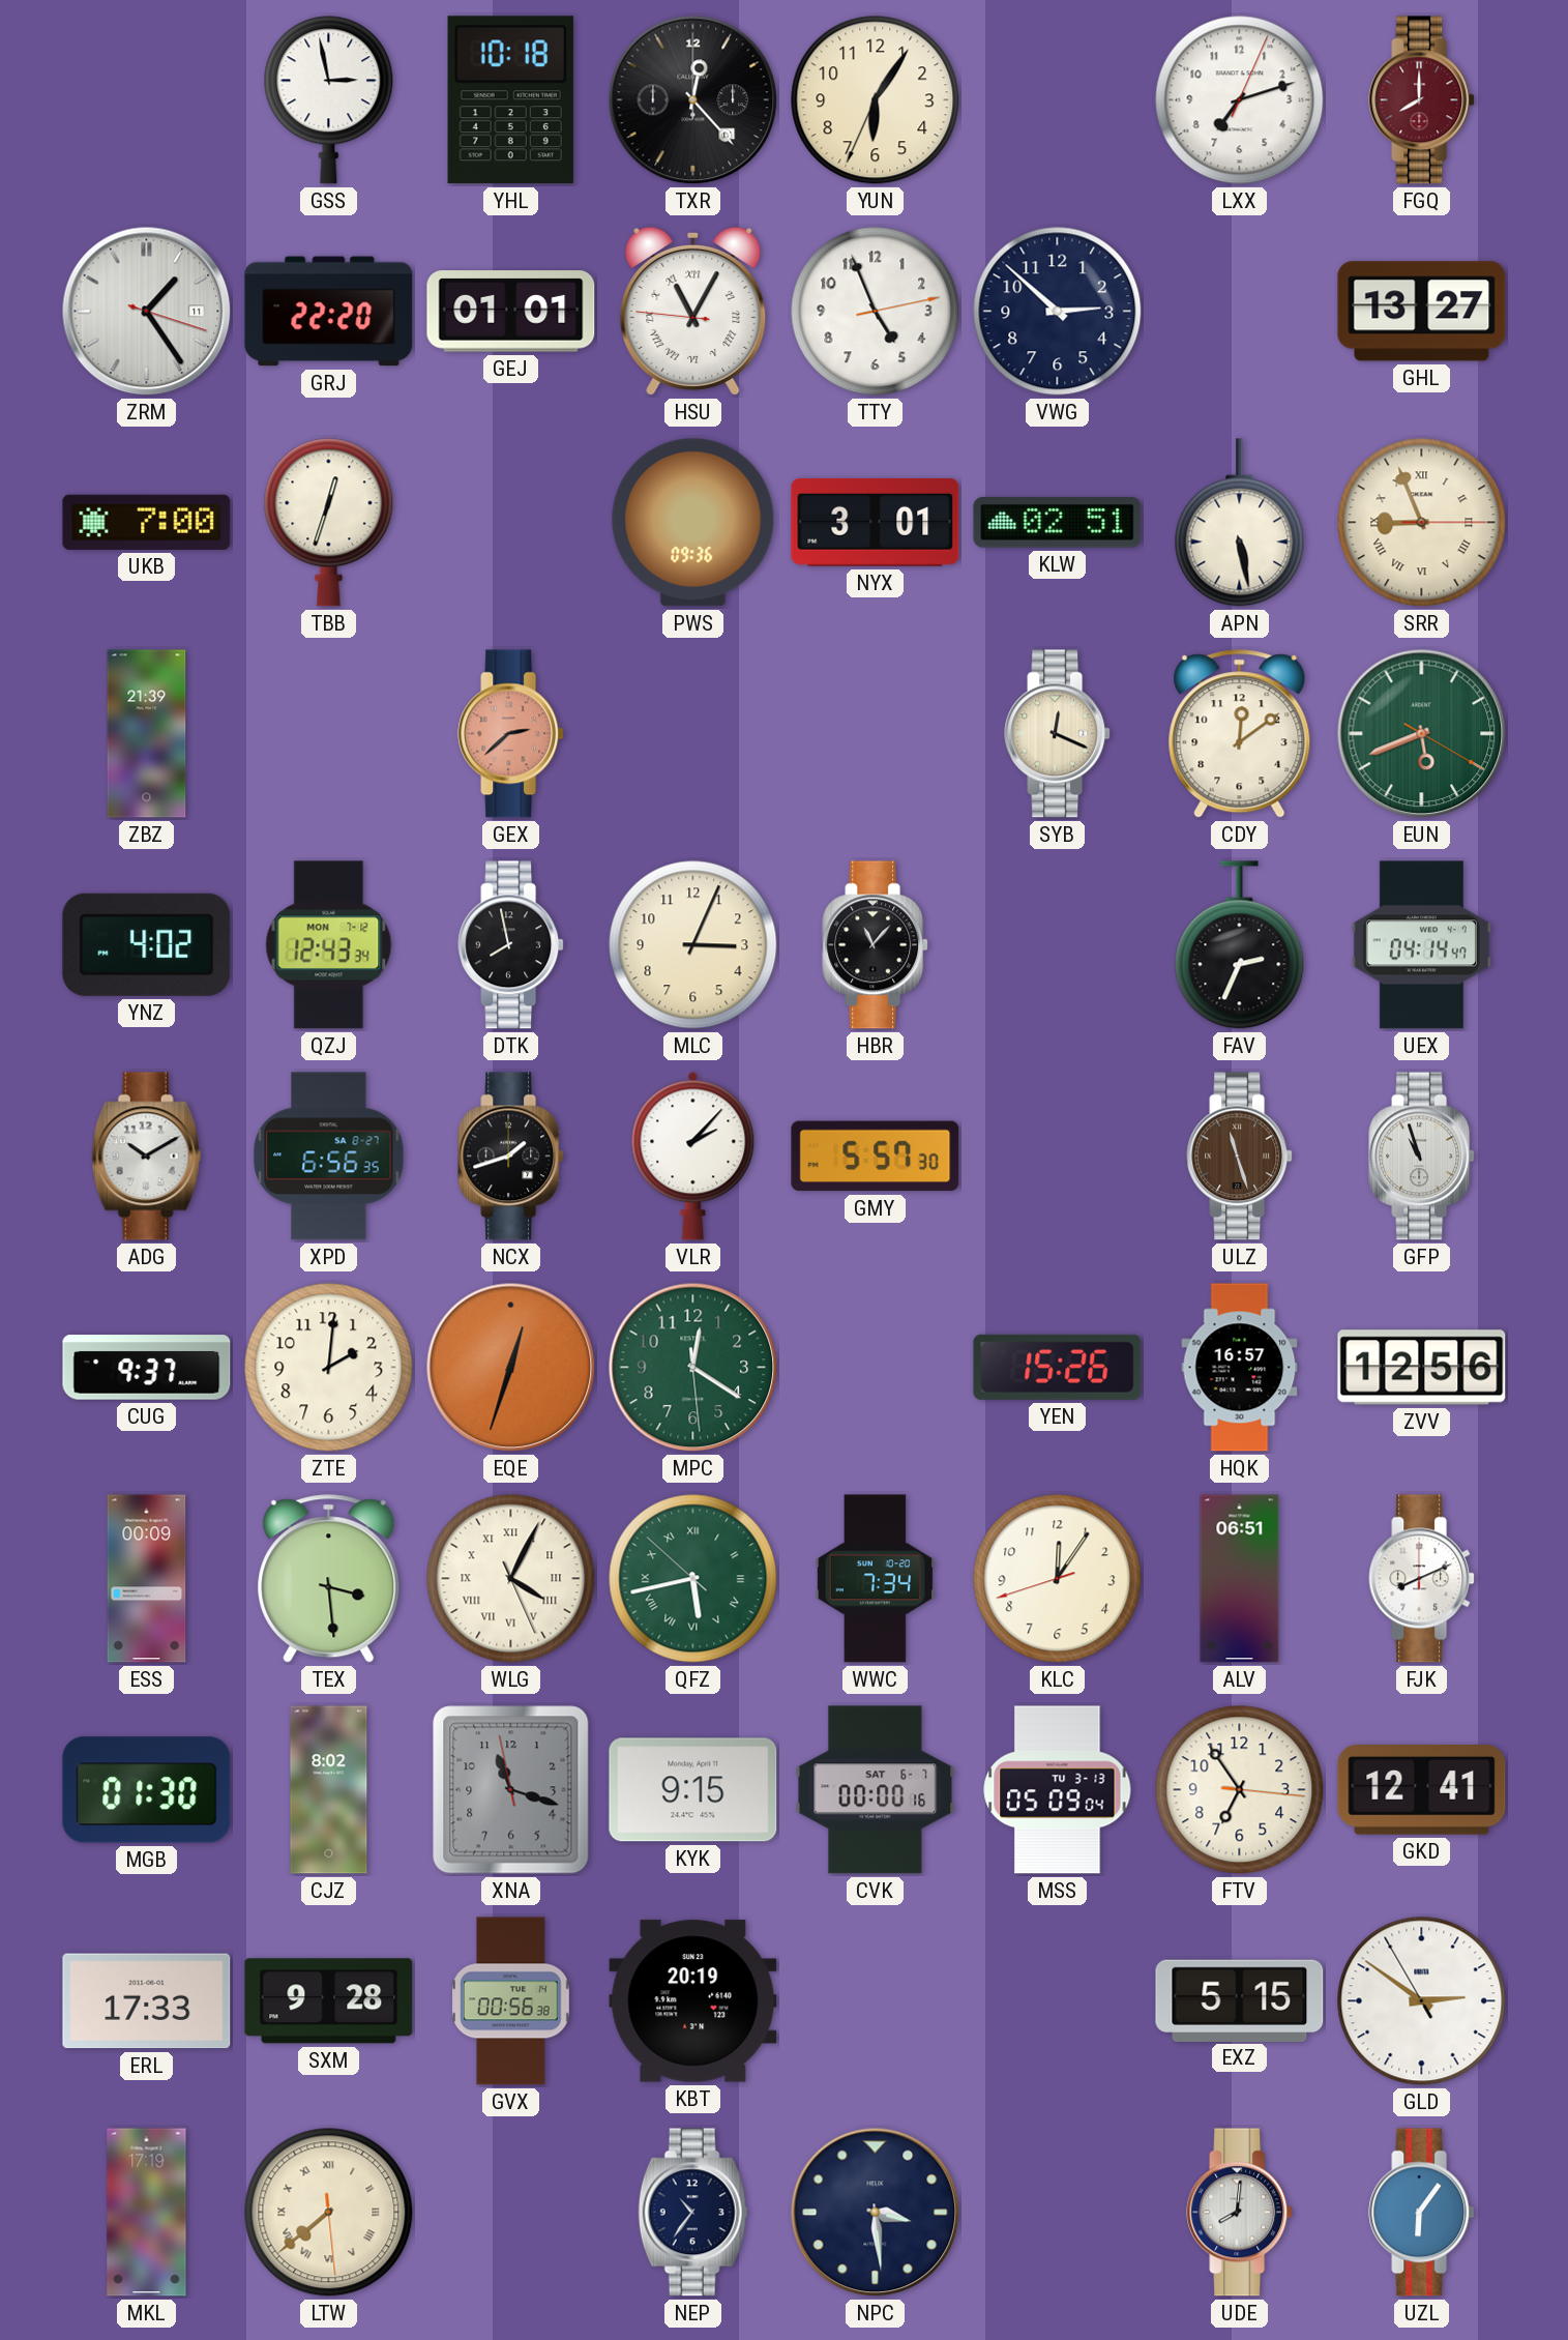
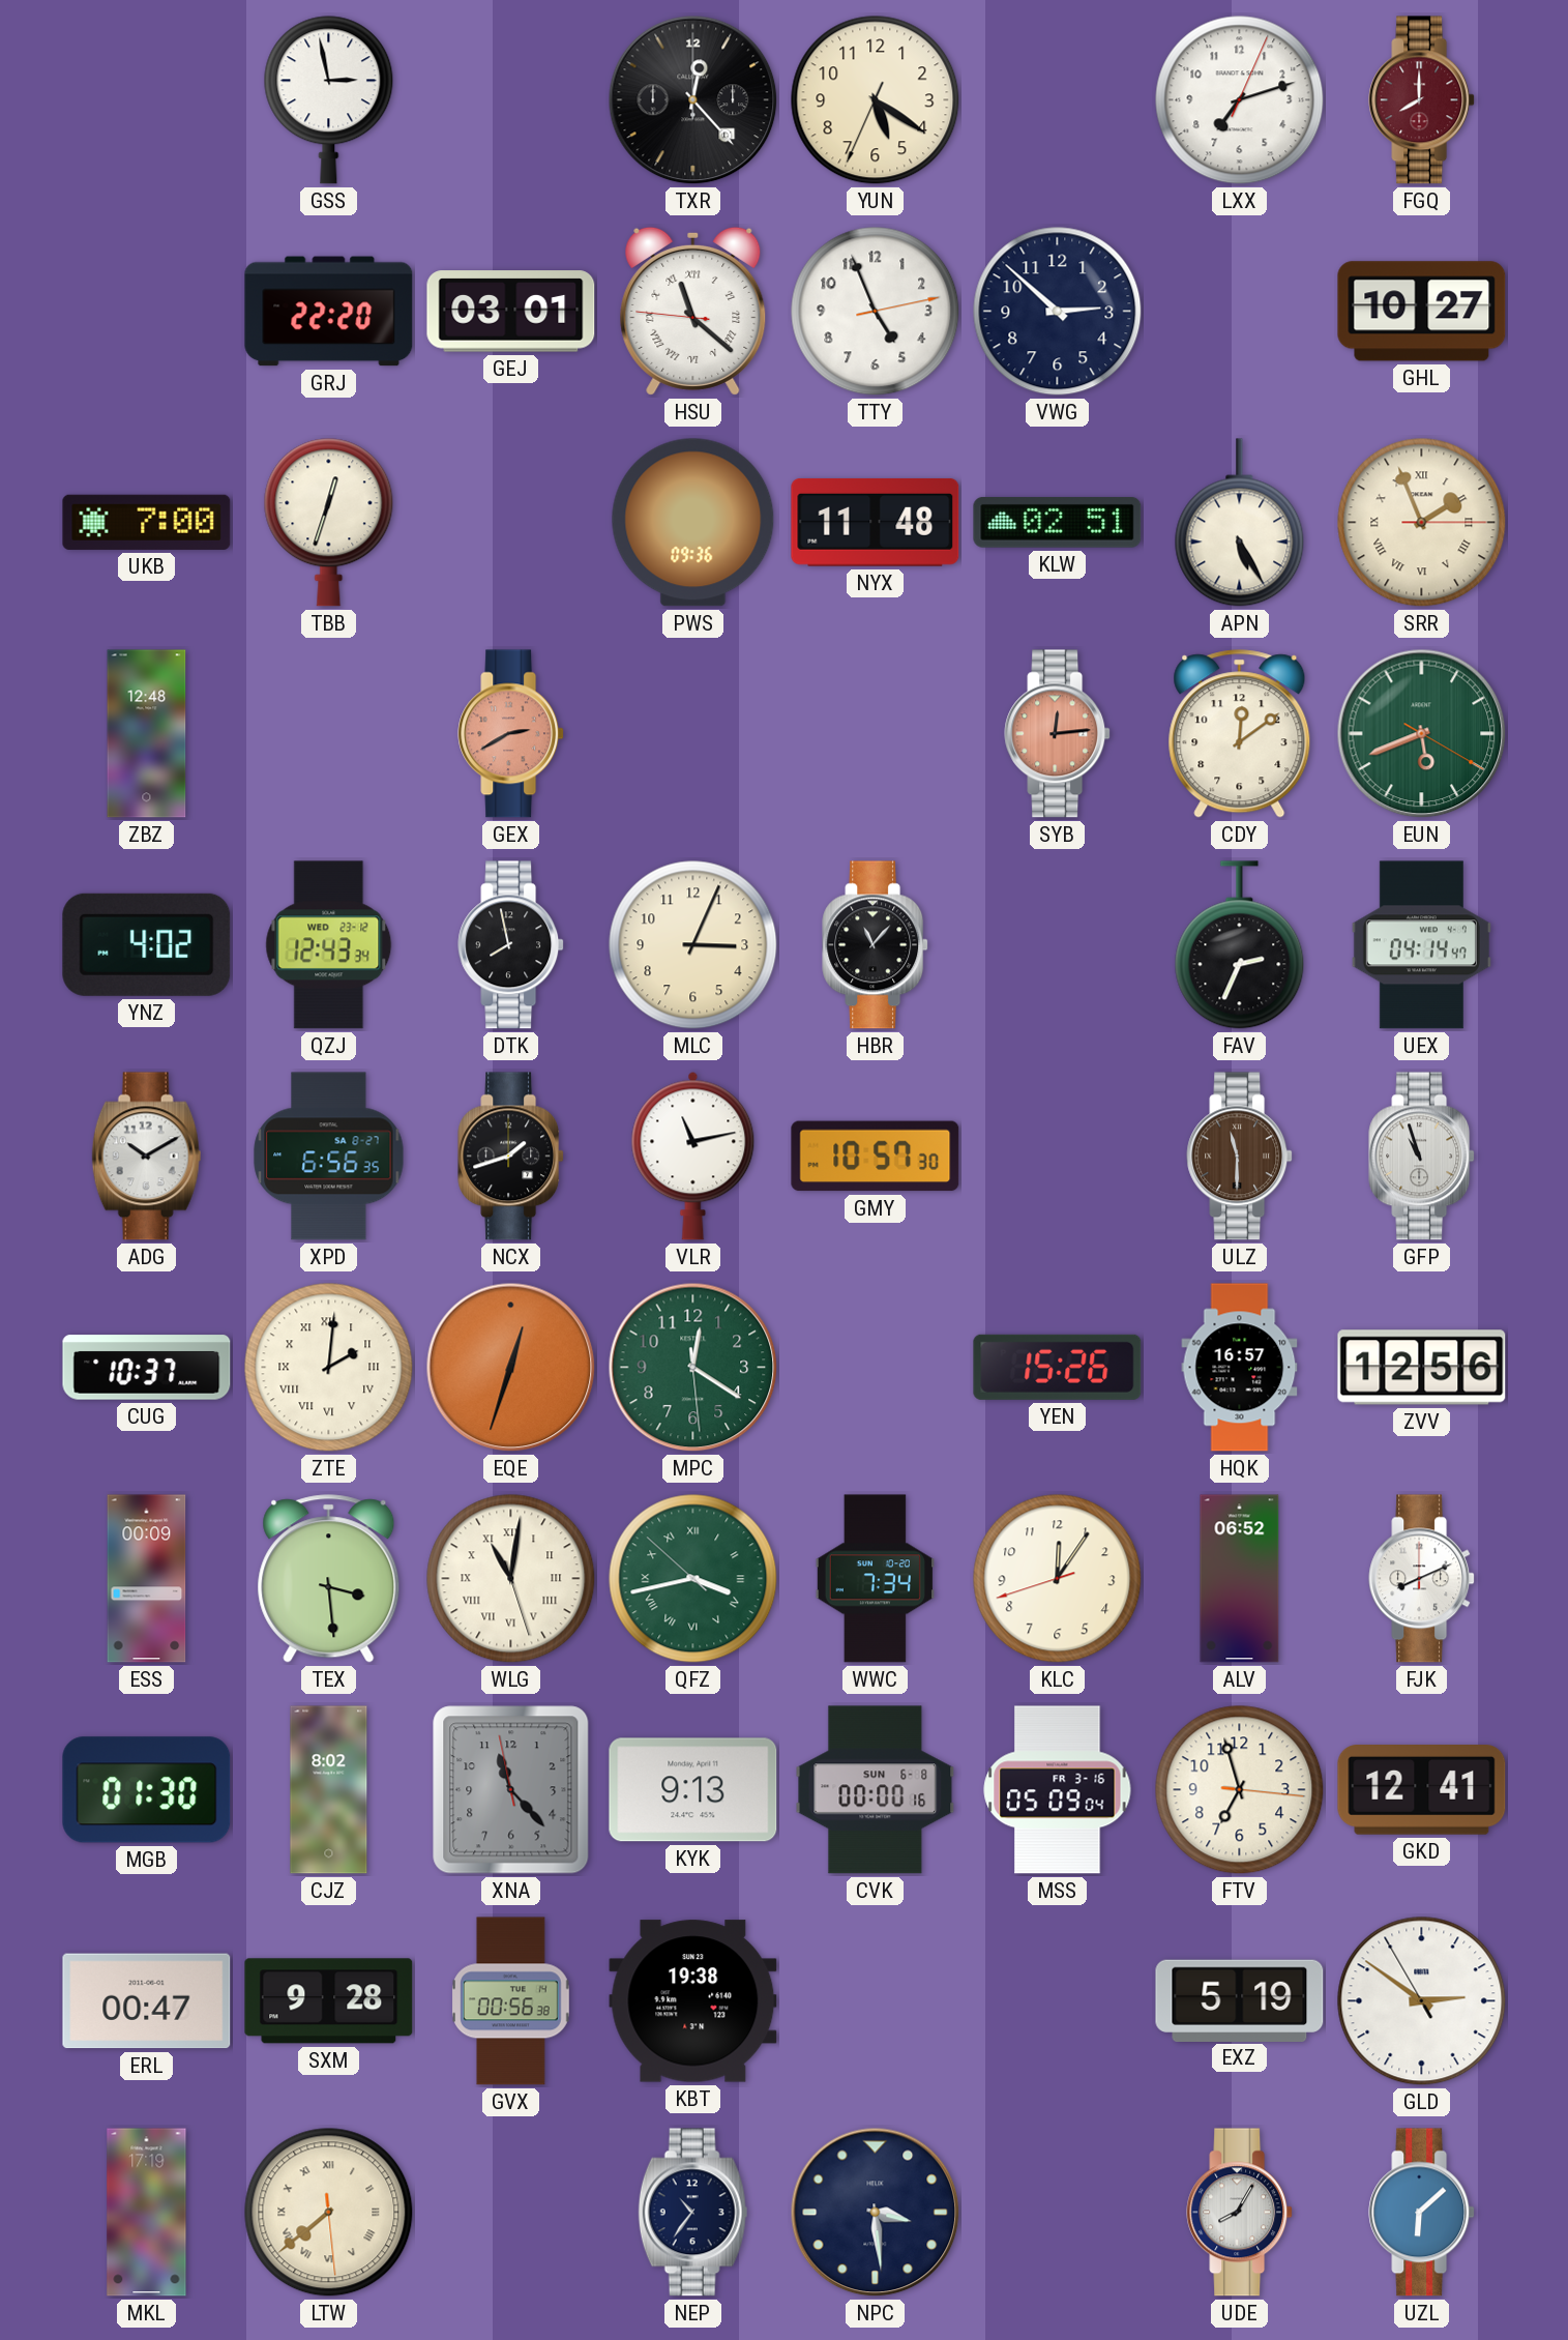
YHL: 10:18 -> none (510, 100)
YUN: 6:05 -> 5:20 (876, 100)
ZRM: 1:24 -> none (147, 312)
GEJ: 01:01 -> 03:01 (511, 312)
HSU: 11:04 -> 11:21 (693, 311)
GHL: 13:27 -> 10:27 (1422, 312)
NYX: 3:01 -> 11:48 (876, 522)
APN: 5:28 -> 5:25 (1240, 523)
SRR: 8:56 -> 1:56 (1422, 523)
ZBZ: 21:39 -> 12:48 (147, 734)
GEX: 2:38 -> 2:40 (511, 734)
SYB: 12:19 -> 12:14 (1058, 734)
SYB dial: cream -> salmon (1058, 734)
QZJ date: MON 7-12 -> WED 23-12 (329, 945)
VLR: 2:07 -> 11:13 (693, 1156)
GMY: 5:57 -> 10:57 (876, 1157)
ULZ: 11:27 -> 11:30 (1240, 1157)
CUG: 9:37 -> 10:37 (147, 1368)
ZTE numerals: Arabic -> Roman (329, 1368)
WLG: 4:04 -> 11:01 (511, 1579)
QFZ: 5:42 -> 3:42 (693, 1579)
ALV: 06:51 -> 06:52 (1240, 1579)
XNA: 11:17 -> 11:22 (511, 1790)
KYK: 9:15 -> 9:13 (693, 1790)
CVK date: SAT 6-7 -> SUN 6-8 (876, 1790)
MSS date: TU 3-13 -> FR 3-16 (1058, 1790)
FTV: 6:54 -> 6:57 (1240, 1790)
ERL: 17:33 -> 00:47 (147, 2001)
KBT: 20:19 -> 19:38 (693, 2001)
EXZ: 5:15 -> 5:19 (1240, 2000)
UDE: 8:01 -> 8:05 (1240, 2213)
UZL: 6:06 -> 6:08 (1422, 2213)
